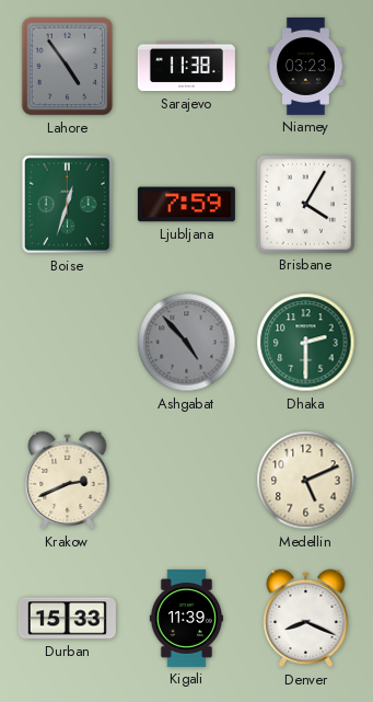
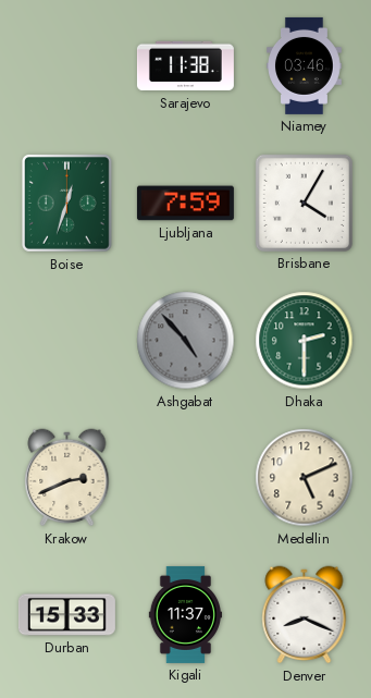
Lahore: 4:54 -> none (68, 67)
Niamey: 03:23 -> 03:46 (305, 65)
Kigali: 11:39 -> 11:37 (185, 614)
